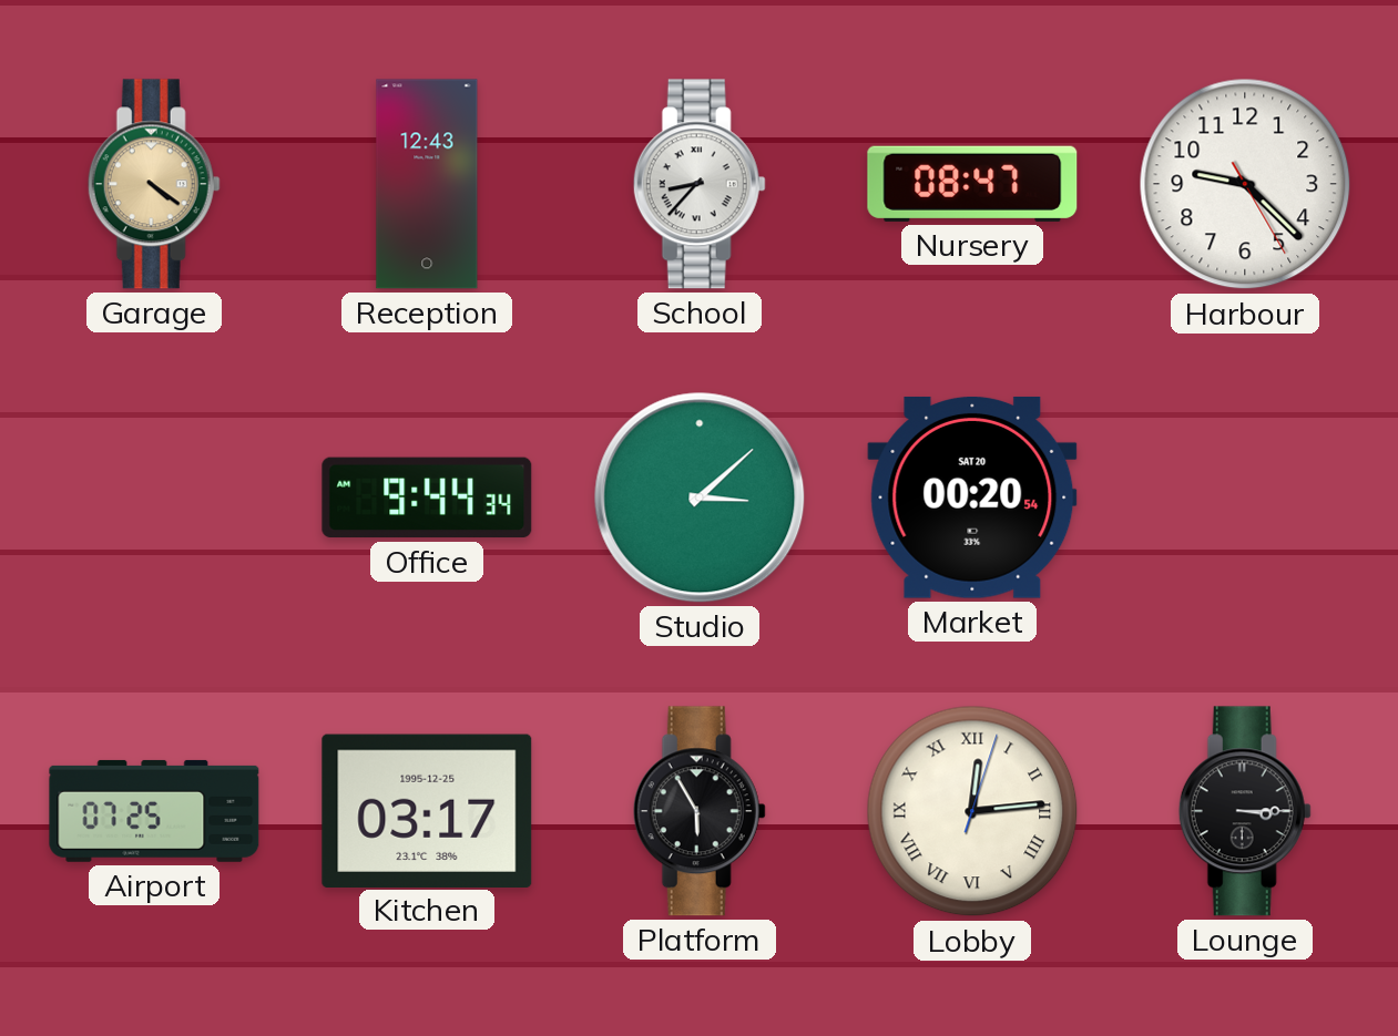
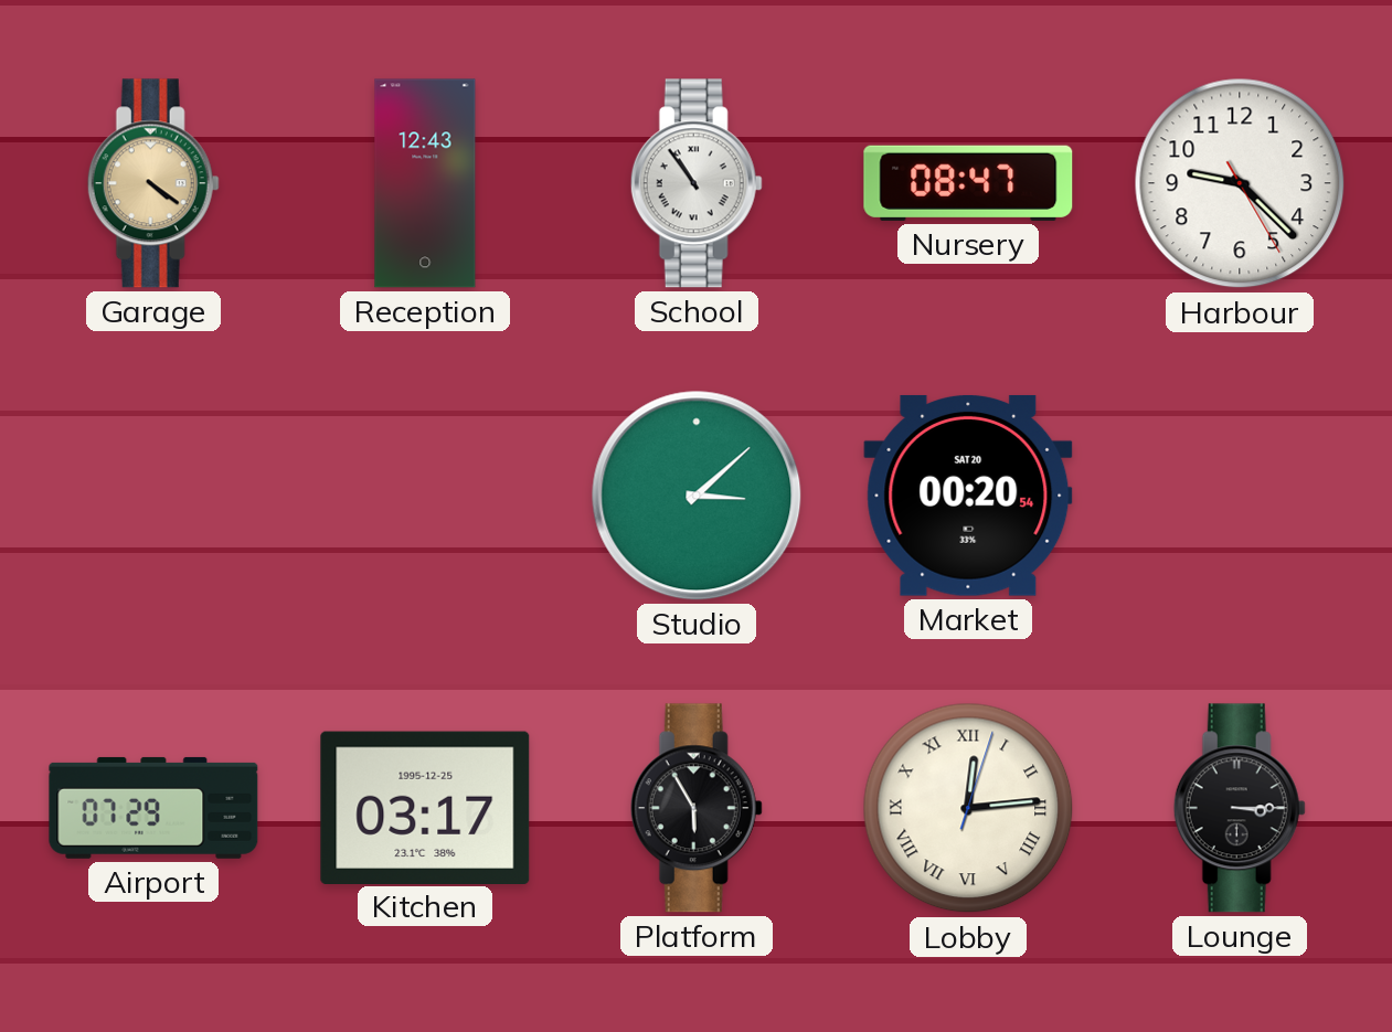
School: 8:37 -> 10:54 (697, 183)
Office: 9:44 -> none (427, 498)
Airport: 07:25 -> 07:29 (153, 808)
